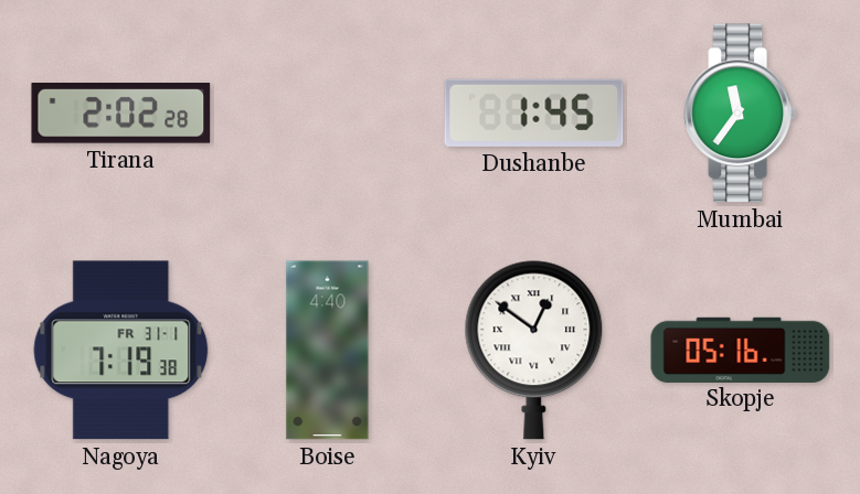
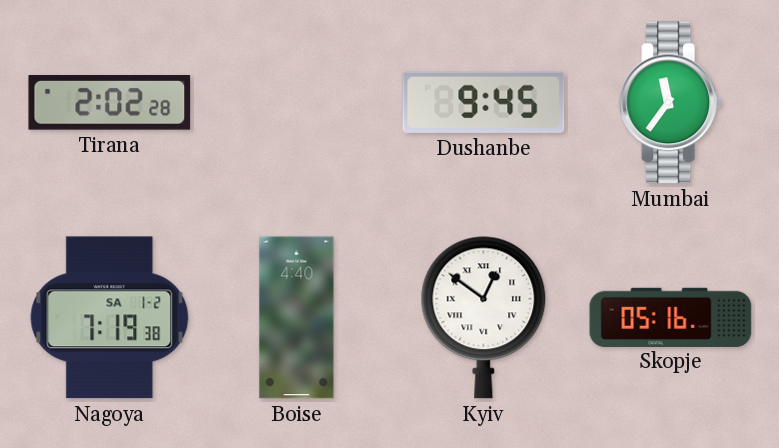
Dushanbe: 1:45 -> 9:45 (484, 102)
Nagoya date: FR 31-1 -> SA 1-2 (110, 318)
